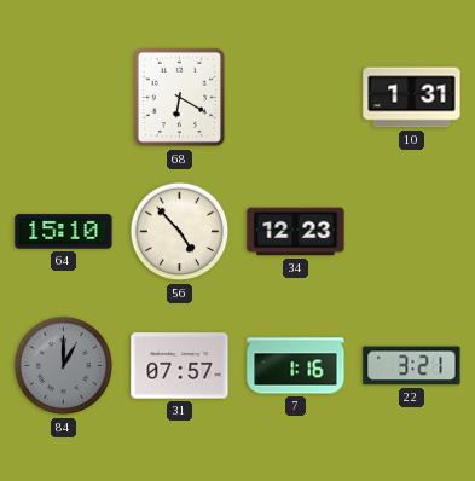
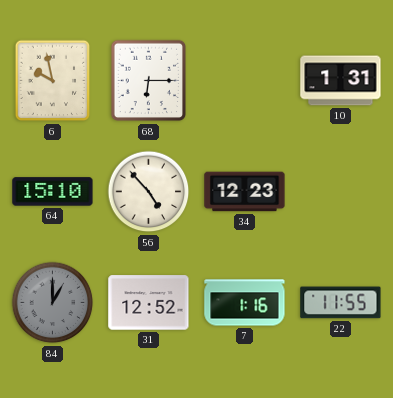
6: none -> 9:58 (53, 81)
68: 6:20 -> 6:15 (149, 81)
31: 07:57 -> 12:52 (149, 303)
22: 3:21 -> 11:55 (341, 303)
